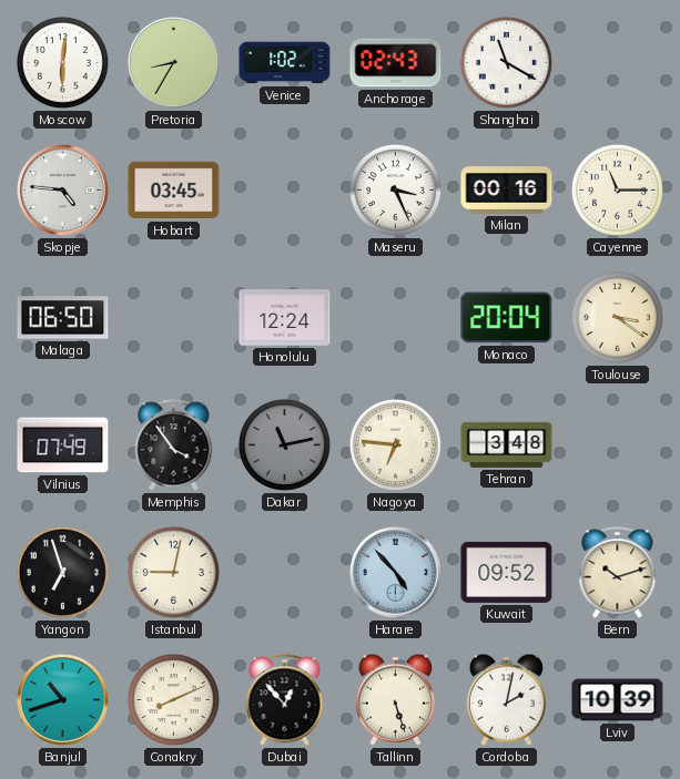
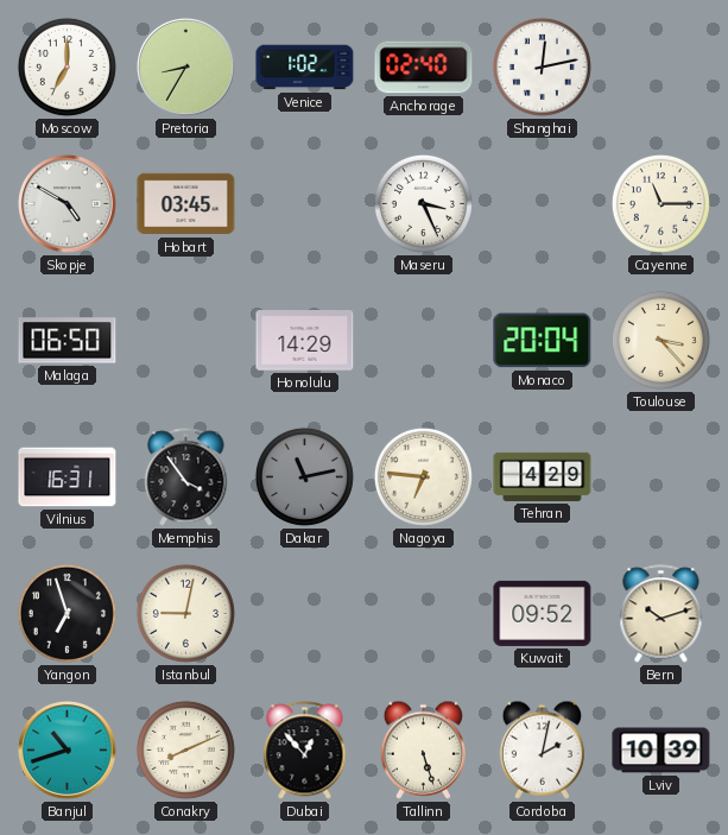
Moscow: 6:01 -> 7:00 (67, 67)
Anchorage: 02:43 -> 02:40 (424, 68)
Shanghai: 11:20 -> 12:13 (542, 67)
Skopje: 4:46 -> 4:50 (68, 204)
Milan: 00:16 -> none (507, 191)
Honolulu: 12:24 -> 14:29 (305, 341)
Toulouse: 3:21 -> 3:23 (660, 340)
Vilnius: 07:49 -> 16:31 (68, 477)
Tehran: 3:48 -> 4:29 (543, 476)
Harare: 4:53 -> none (396, 573)
